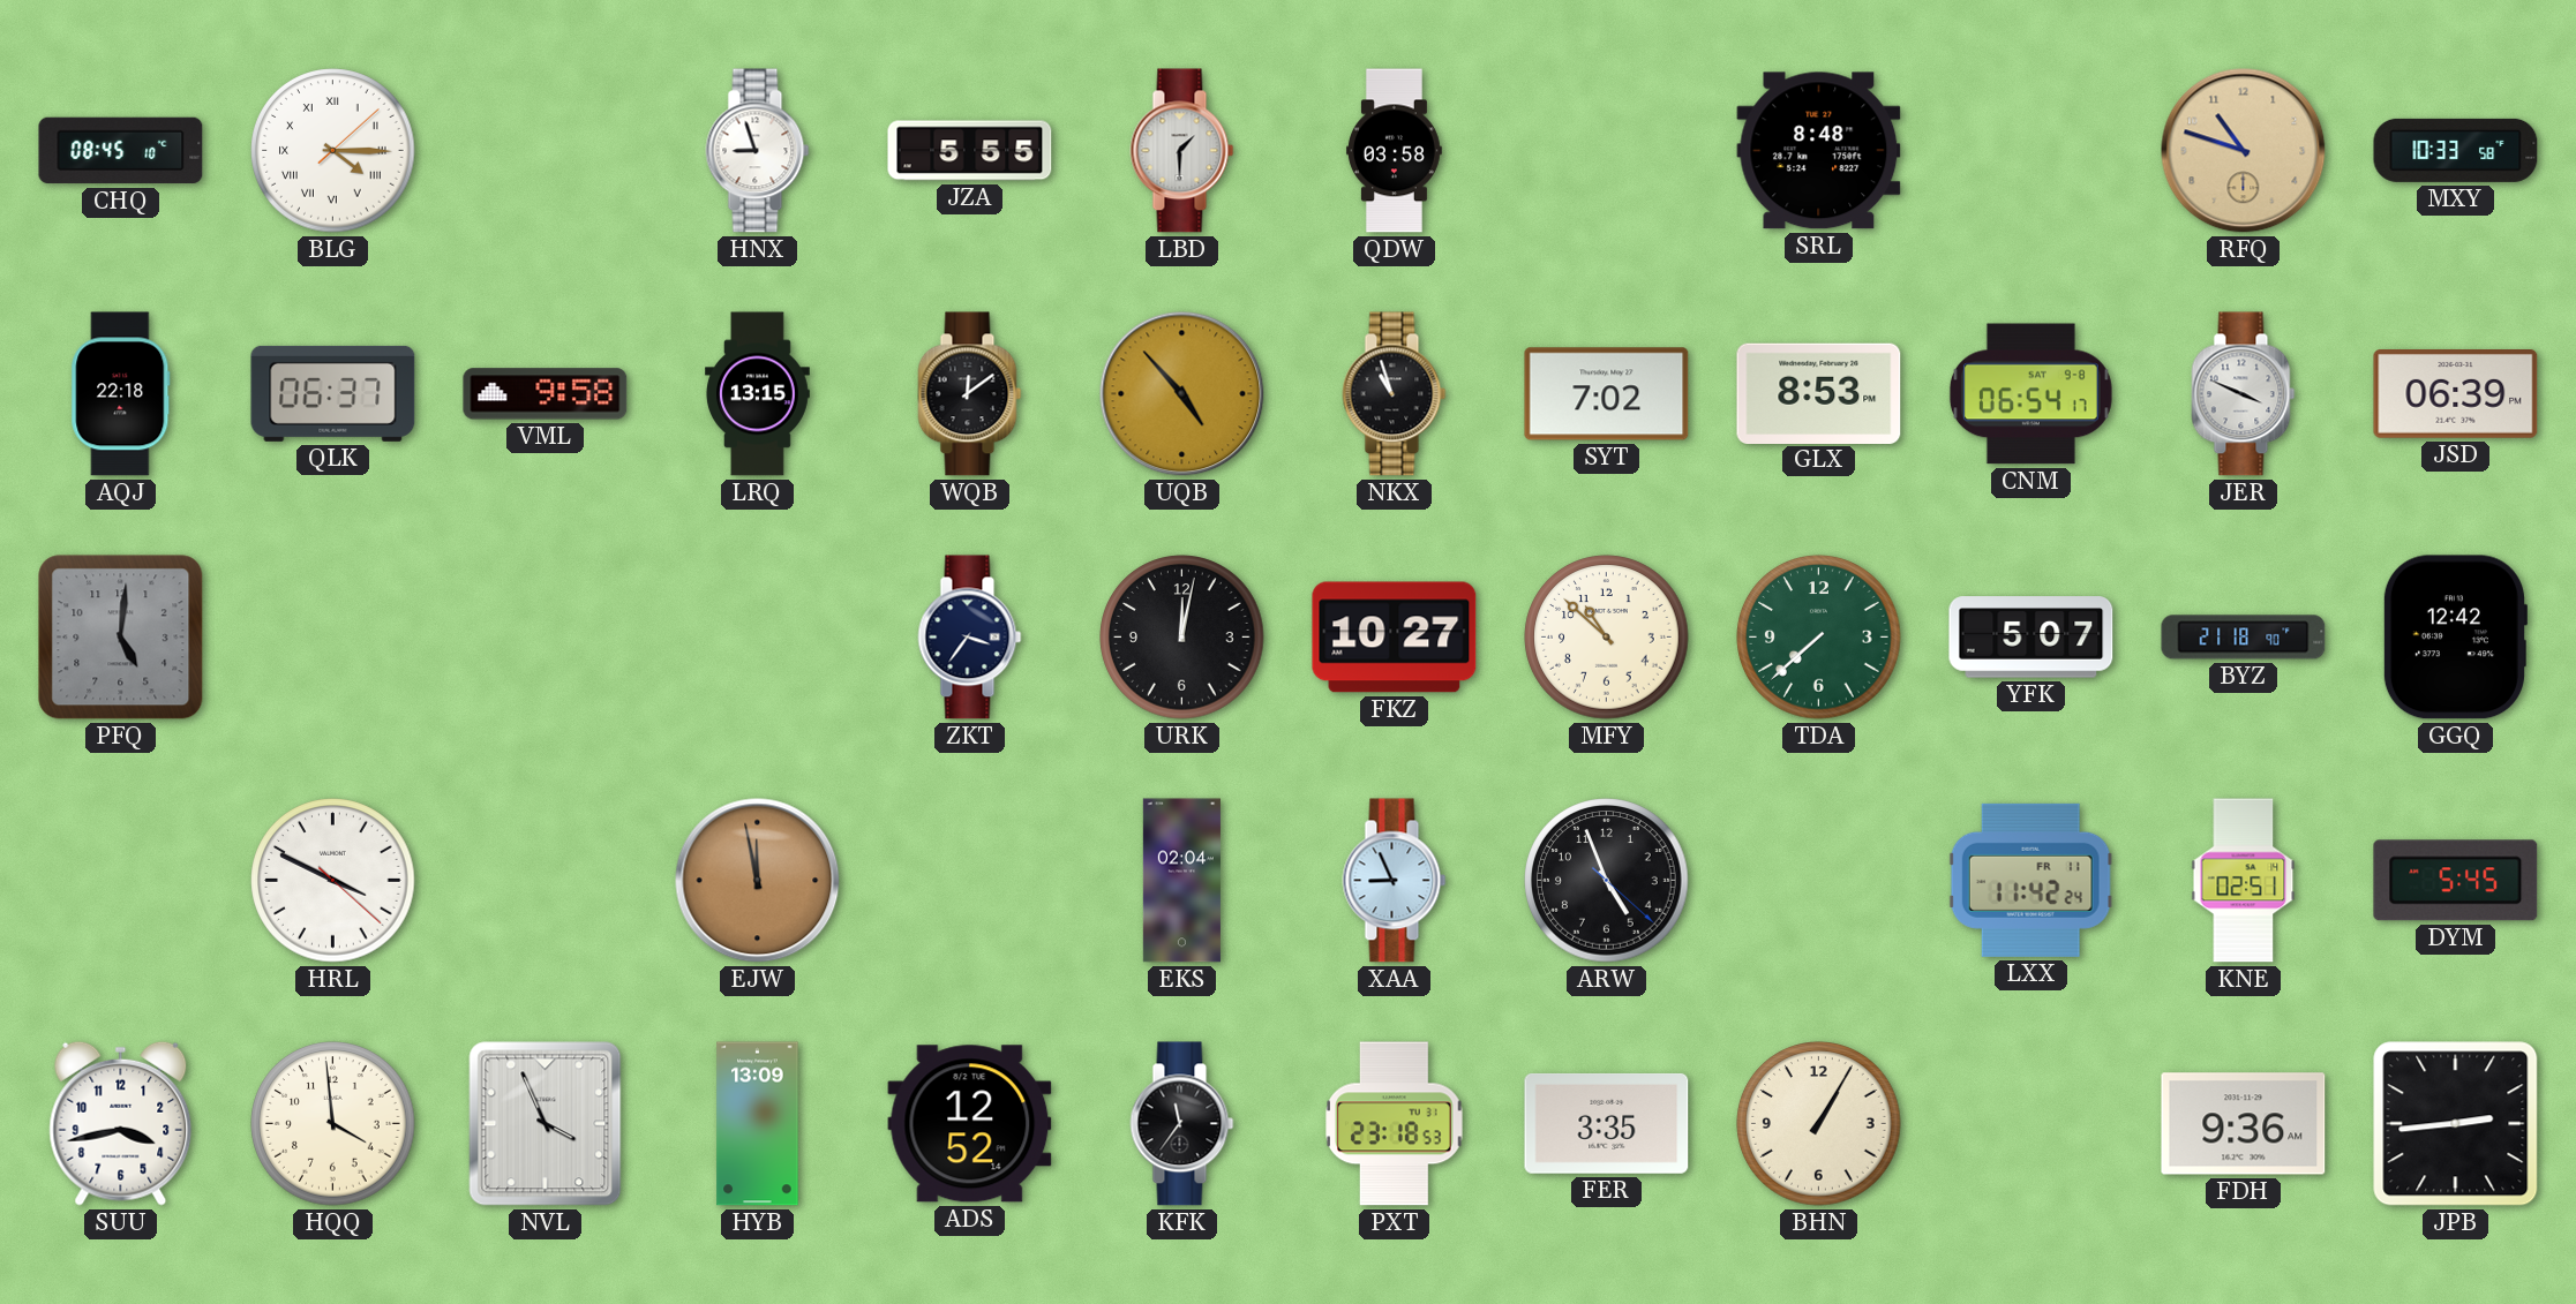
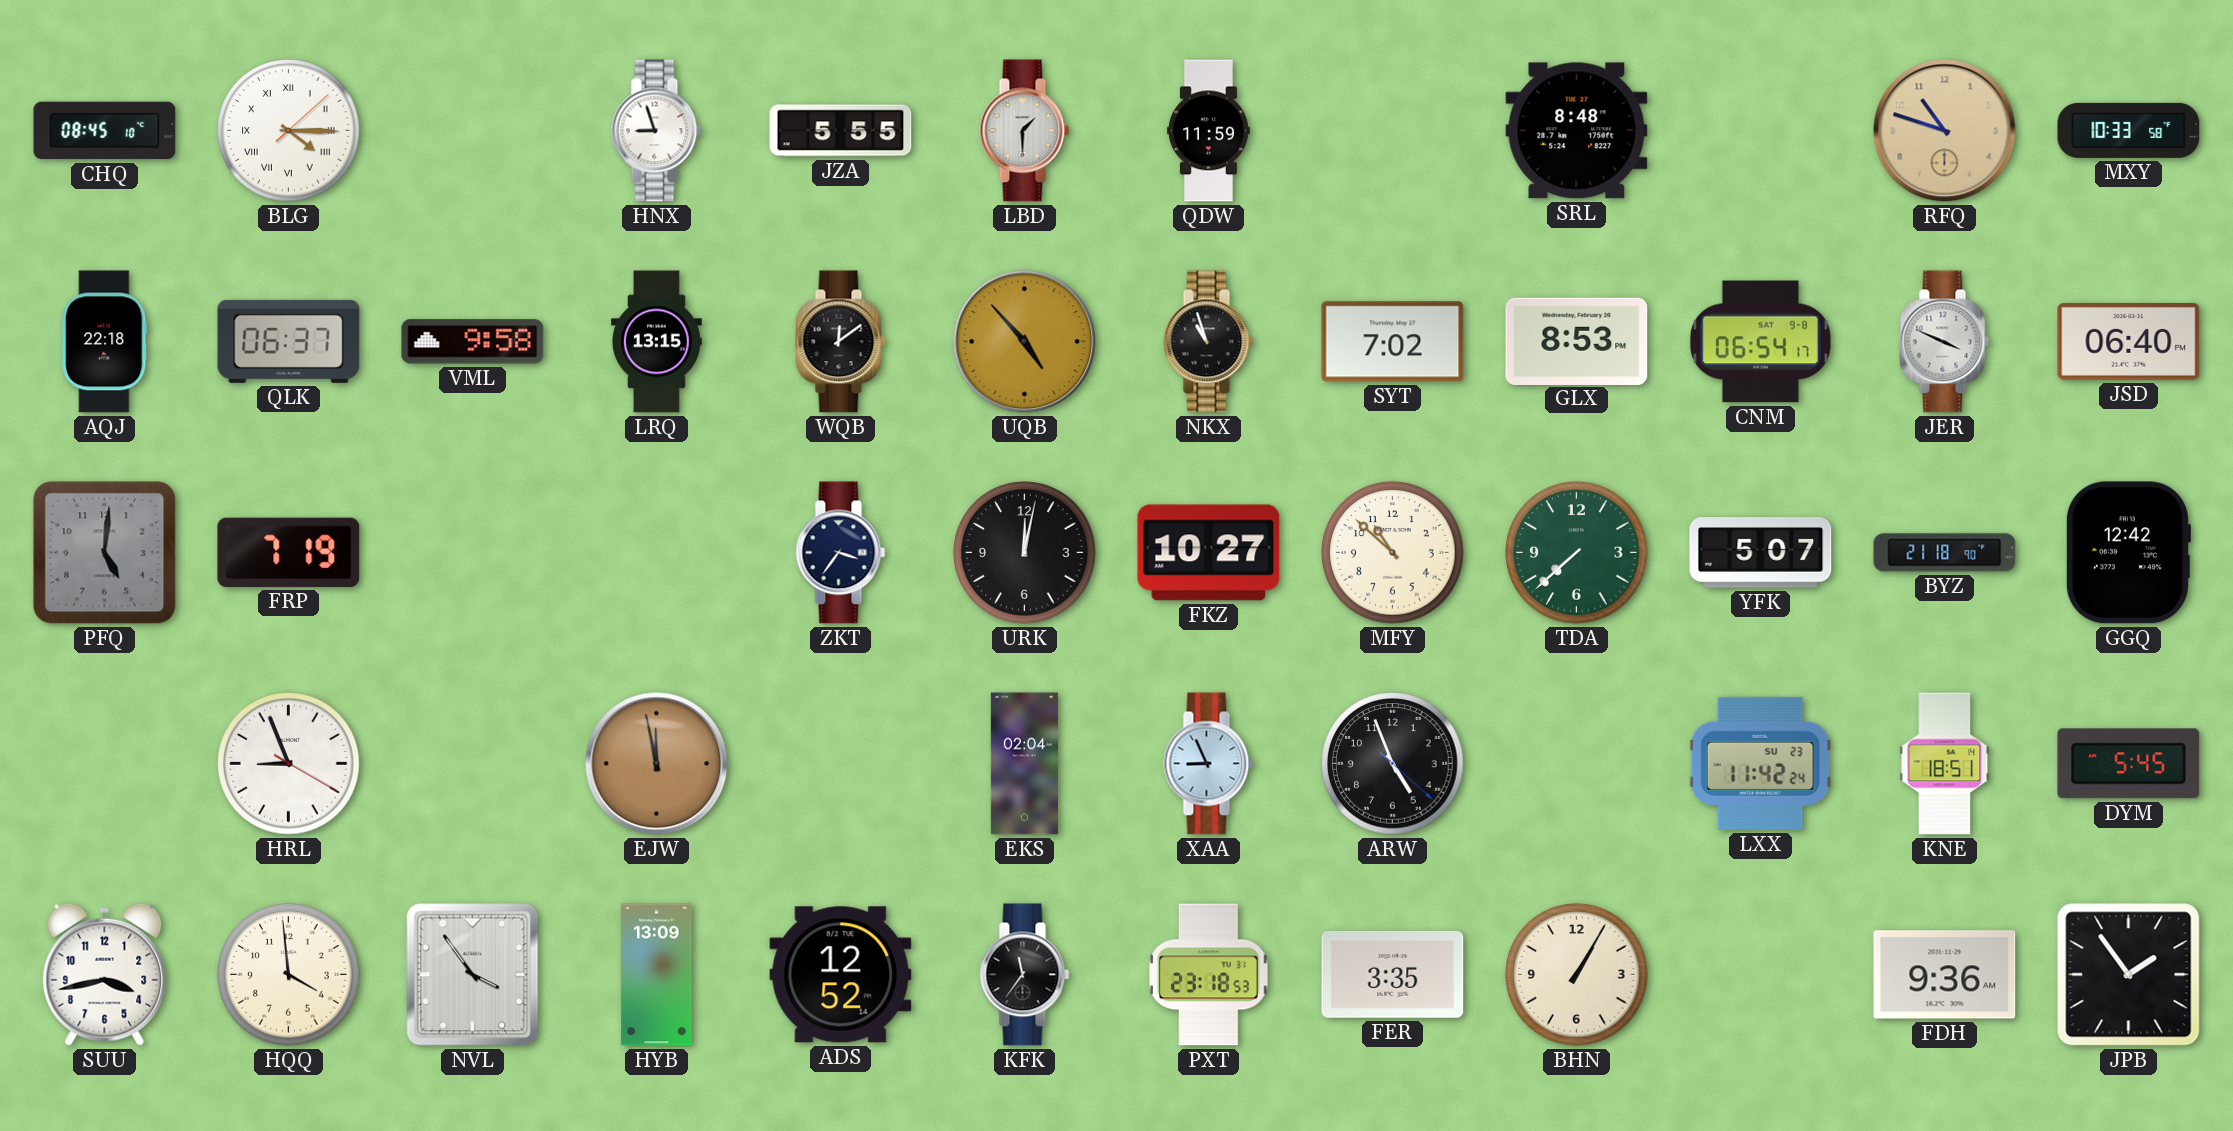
QDW: 03:58 -> 11:59 (1208, 131)
JSD: 06:39 -> 06:40 (2129, 342)
FRP: none -> 7:19 (289, 552)
HRL: 3:49 -> 8:56 (289, 764)
LXX date: FR 11 -> SU 23 (1760, 763)
KNE: 02:51 -> 18:51 (1945, 764)
NVL: 3:56 -> 3:54 (473, 975)
JPB: 2:44 -> 1:54 (2129, 975)
